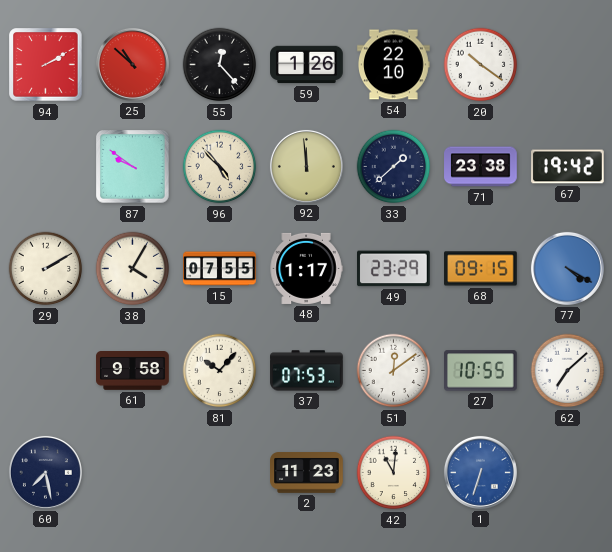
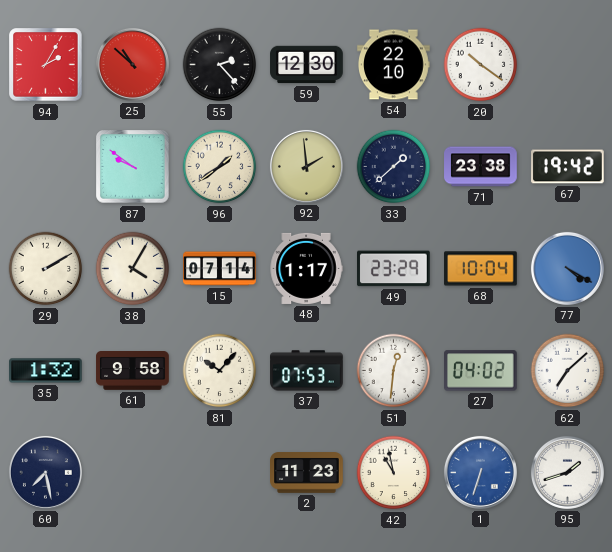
94: 2:10 -> 2:05 (46, 65)
55: 12:23 -> 2:23 (220, 65)
59: 1:26 -> 12:30 (307, 65)
96: 4:53 -> 1:39 (220, 167)
92: 11:59 -> 1:59 (306, 166)
15: 07:55 -> 07:14 (220, 269)
68: 09:15 -> 10:04 (481, 269)
35: none -> 1:32 (46, 371)
51: 12:09 -> 12:31 (394, 371)
27: 10:55 -> 04:02 (481, 371)
42: 11:01 -> 10:58 (394, 473)
95: none -> 1:42 (567, 472)
